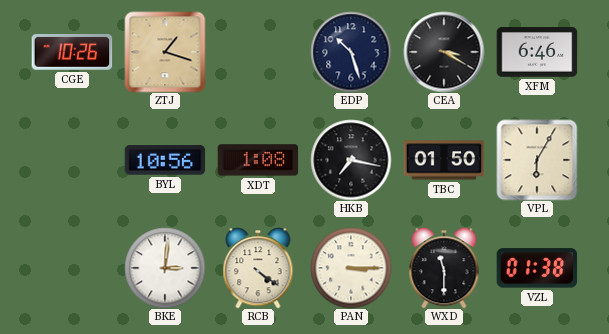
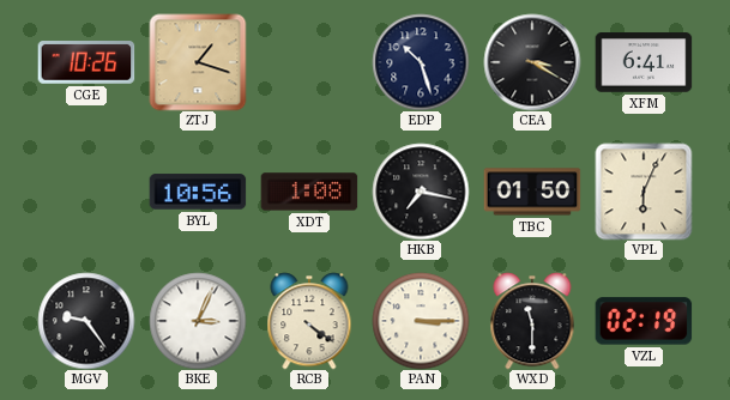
XFM: 6:46 -> 6:41 (644, 62)
VPL: 6:05 -> 6:04 (644, 192)
MGV: none -> 9:24 (86, 321)
BKE: 3:01 -> 3:04 (198, 321)
VZL: 01:38 -> 02:19 (644, 321)
